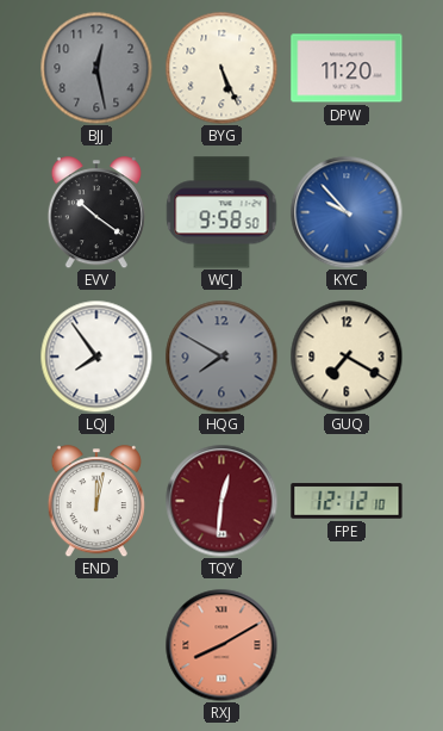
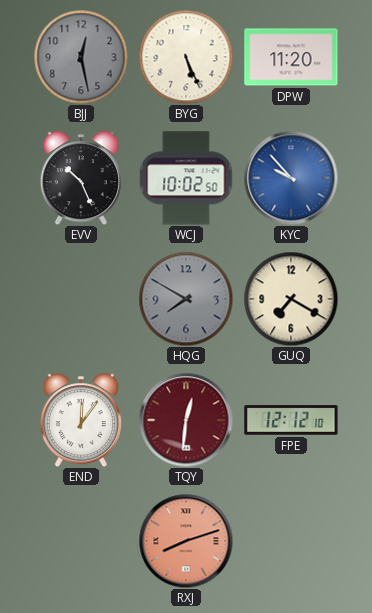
EVV: 10:21 -> 10:26 (81, 178)
WCJ: 9:58 -> 10:02 (186, 178)
LQJ: 7:54 -> none (96, 357)
END: 12:02 -> 12:06 (81, 420)
RXJ: 8:10 -> 8:12 (186, 541)
